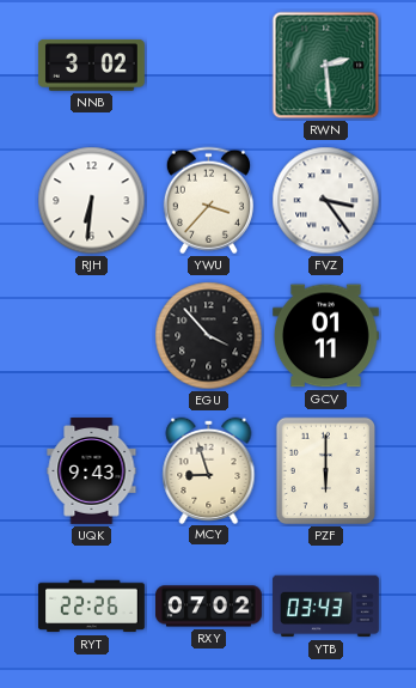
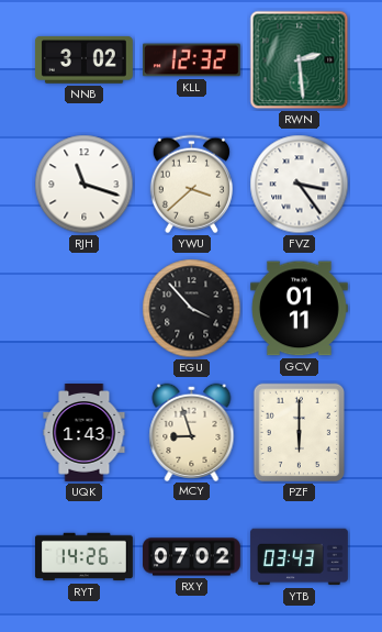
KLL: none -> 12:32 (192, 60)
RJH: 6:31 -> 11:18 (85, 185)
YWU: 3:37 -> 3:38 (191, 185)
UQK: 9:43 -> 1:43 (85, 433)
RYT: 22:26 -> 14:26 (85, 557)
